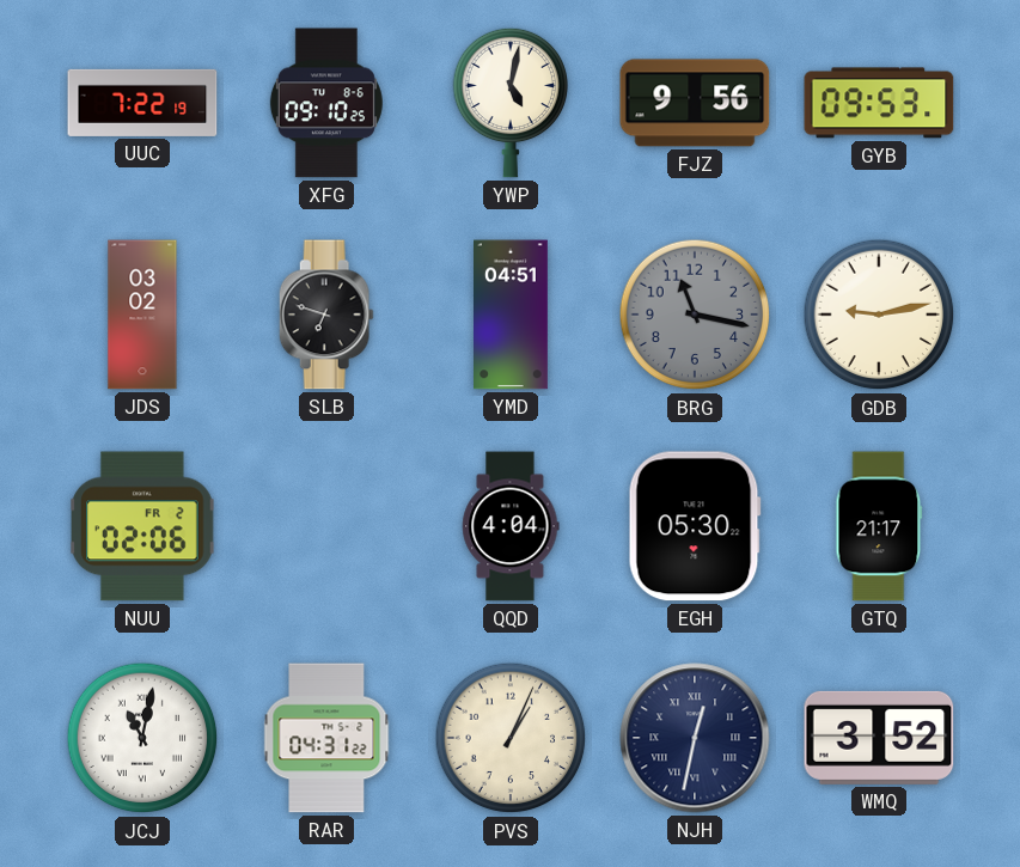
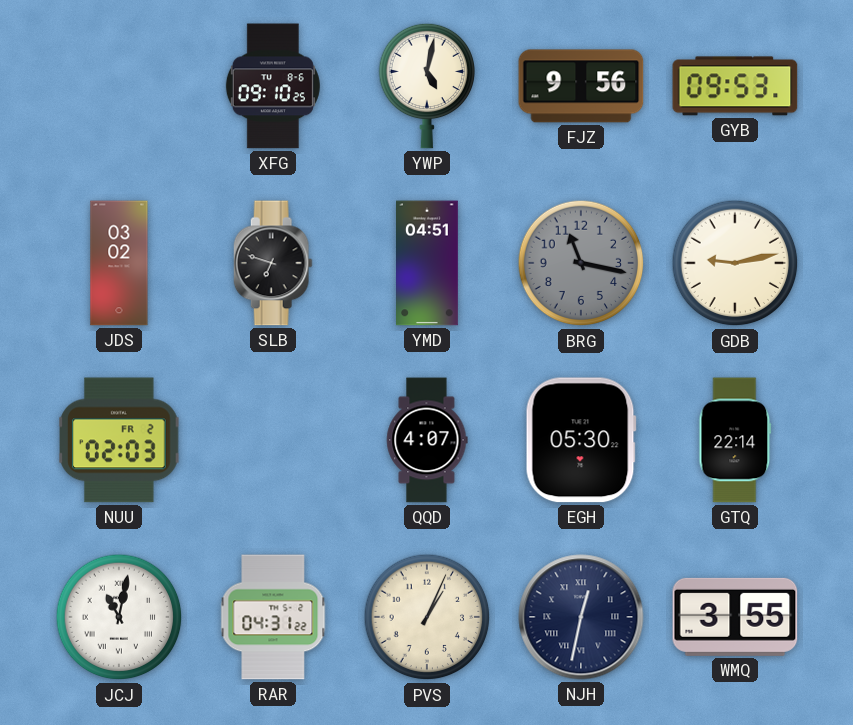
UUC: 7:22 -> none (142, 103)
NUU: 02:06 -> 02:03 (120, 440)
QQD: 4:04 -> 4:07 (427, 440)
GTQ: 21:17 -> 22:14 (735, 440)
WMQ: 3:52 -> 3:55 (735, 617)
